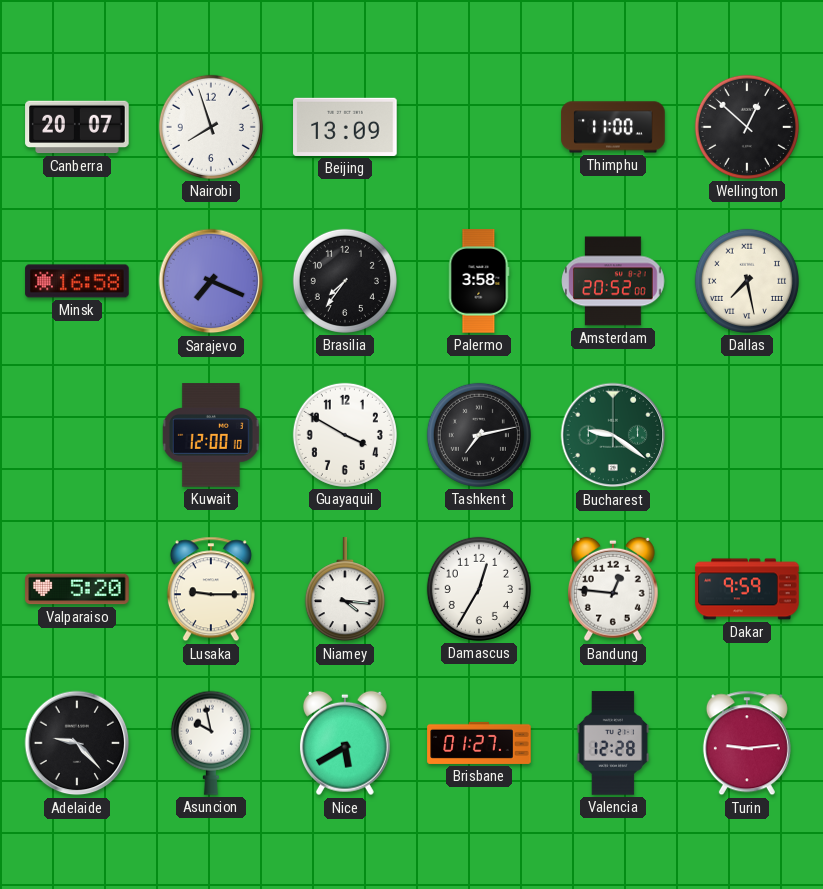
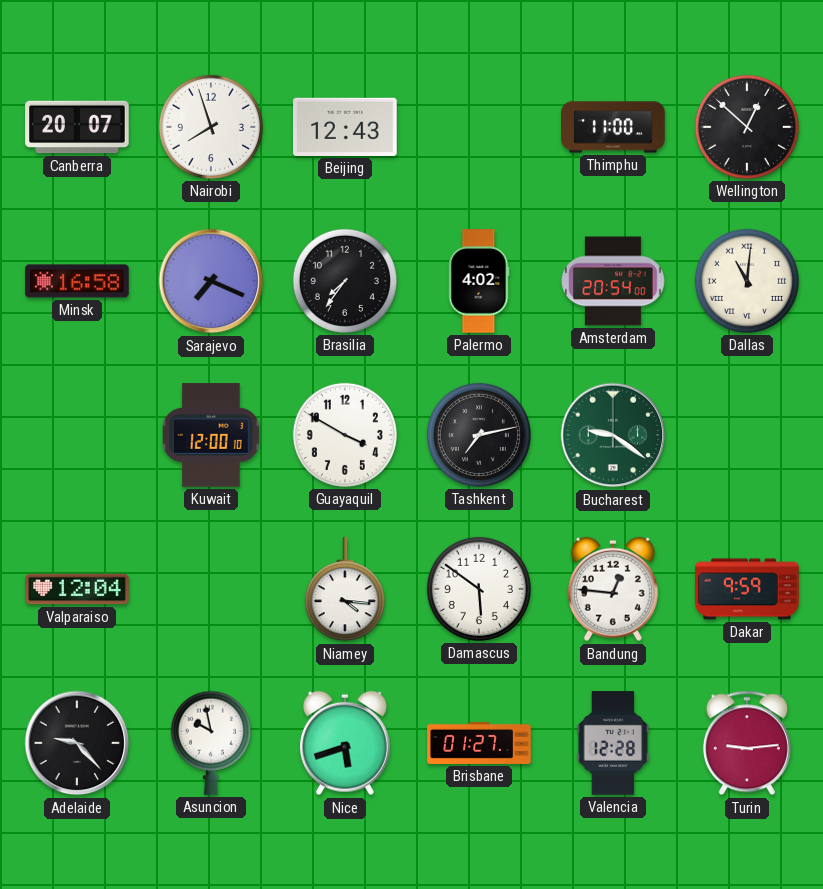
Beijing: 13:09 -> 12:43 (345, 127)
Palermo: 3:58 -> 4:02 (479, 281)
Amsterdam: 20:52 -> 20:54 (613, 281)
Dallas: 7:28 -> 11:01 (747, 281)
Valparaiso: 5:20 -> 12:04 (77, 589)
Lusaka: 9:15 -> none (211, 589)
Damascus: 12:35 -> 5:51 (479, 589)
Nice: 5:40 -> 5:42 (345, 743)
